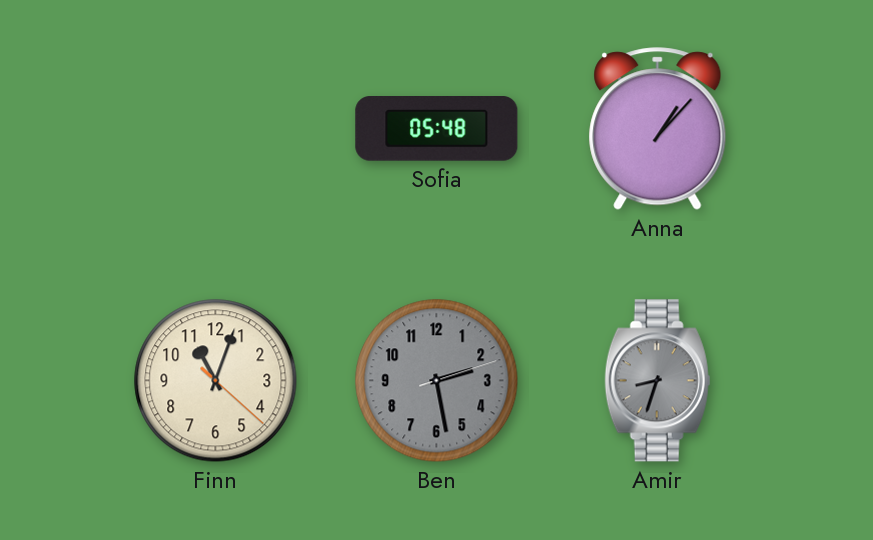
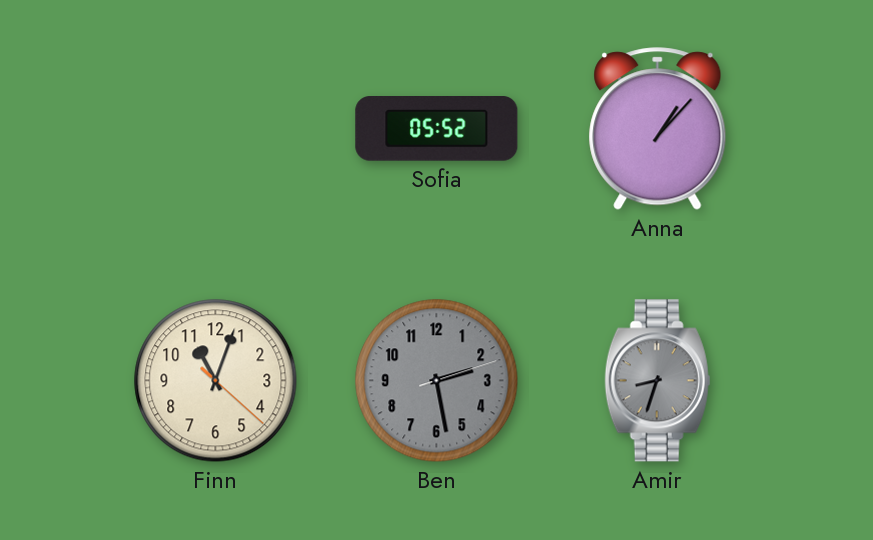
Sofia: 05:48 -> 05:52 (437, 129)
